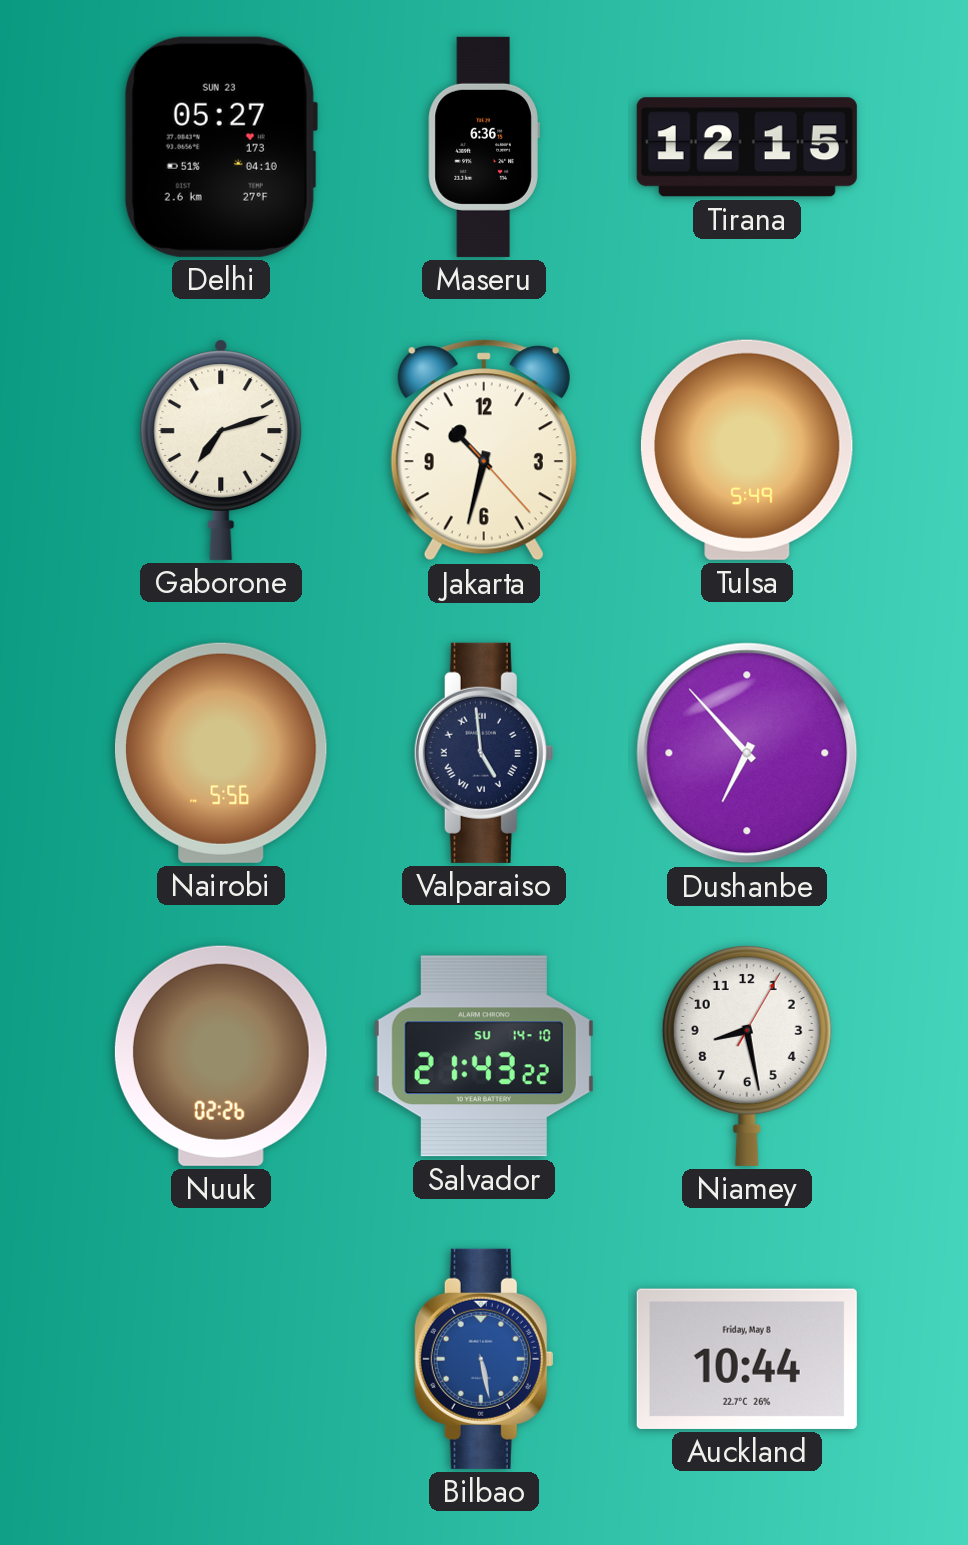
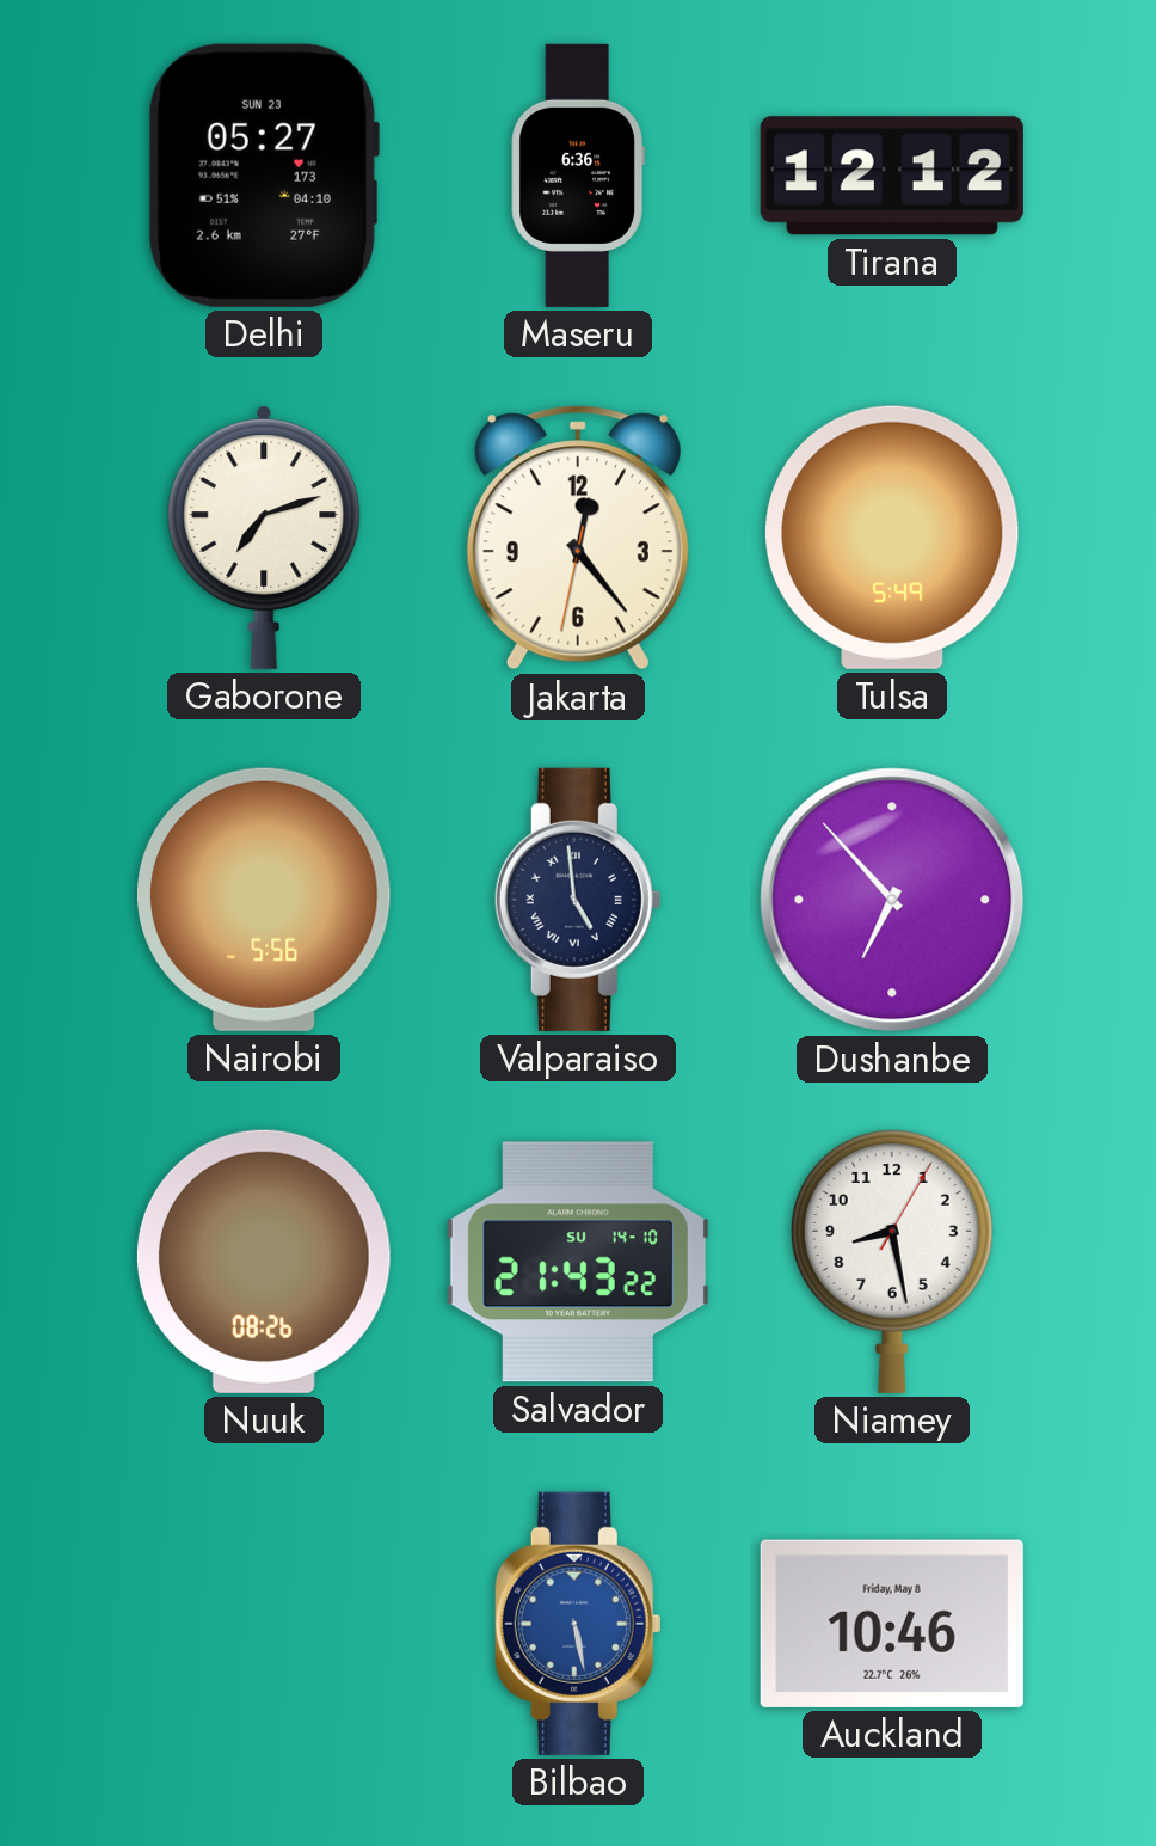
Tirana: 12:15 -> 12:12 (892, 176)
Jakarta: 10:32 -> 12:23 (578, 538)
Nuuk: 02:26 -> 08:26 (264, 1262)
Auckland: 10:44 -> 10:46 (892, 1624)
